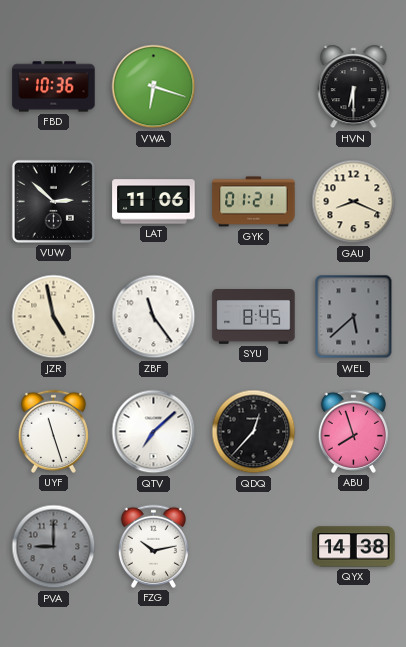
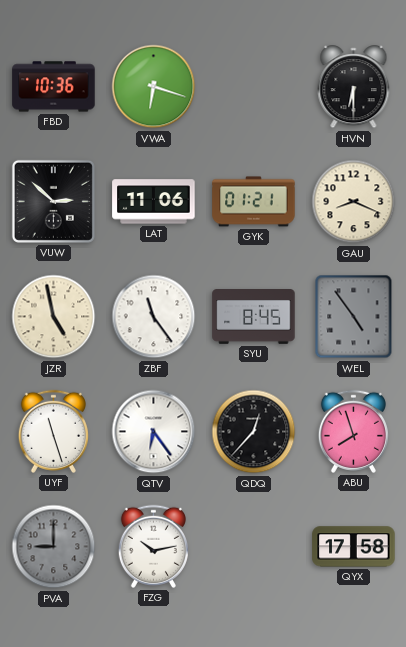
WEL: 5:38 -> 4:54 (354, 317)
QTV: 7:08 -> 6:24 (154, 432)
QYX: 14:38 -> 17:58 (354, 547)
